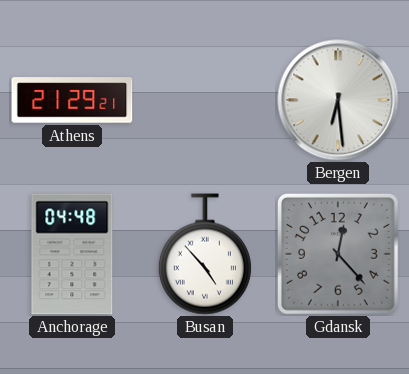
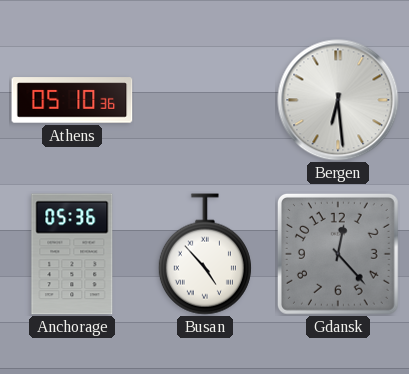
Athens: 21:29 -> 05:10 (72, 100)
Anchorage: 04:48 -> 05:36 (72, 254)
